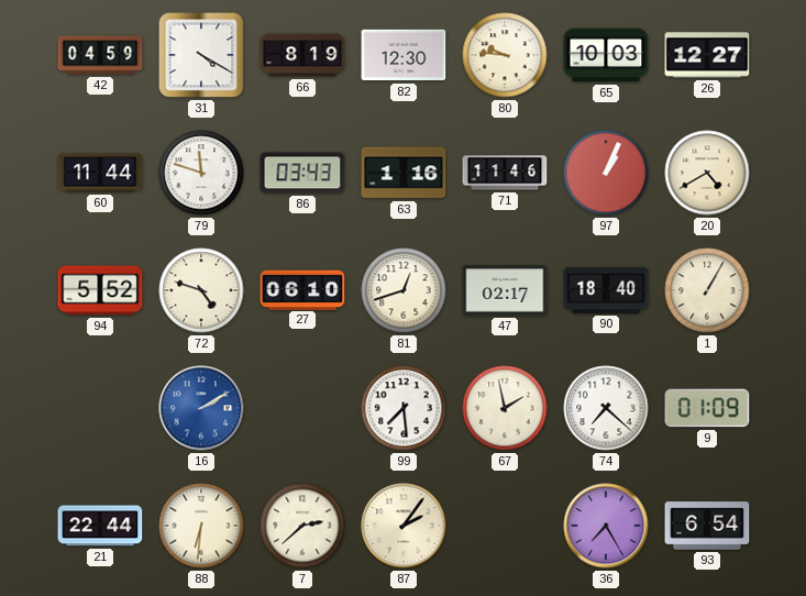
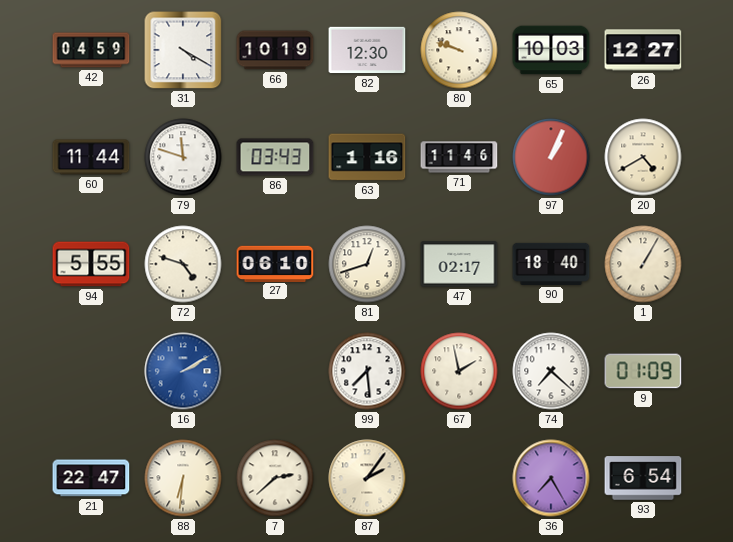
66: 8:19 -> 10:19 (275, 50)
80: 9:46 -> 9:48 (459, 50)
94: 5:52 -> 5:55 (91, 264)
21: 22:44 -> 22:47 (91, 478)
